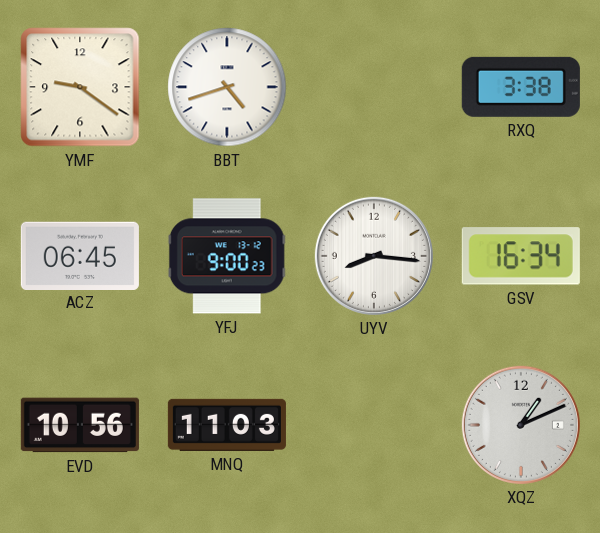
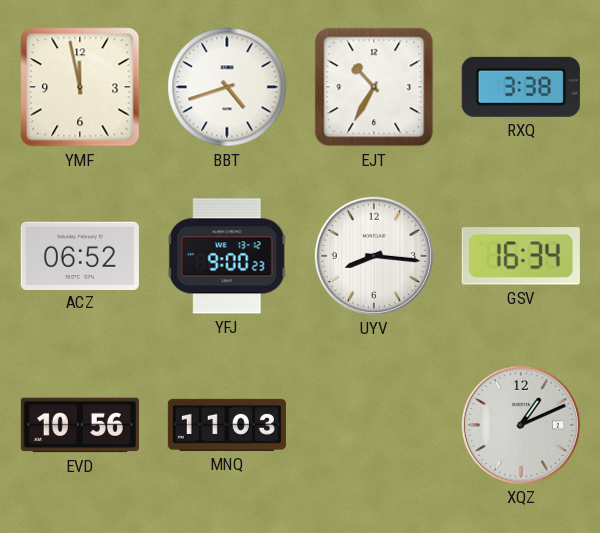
YMF: 9:21 -> 11:58 (80, 87)
EJT: none -> 10:35 (374, 87)
ACZ: 06:45 -> 06:52 (80, 255)
